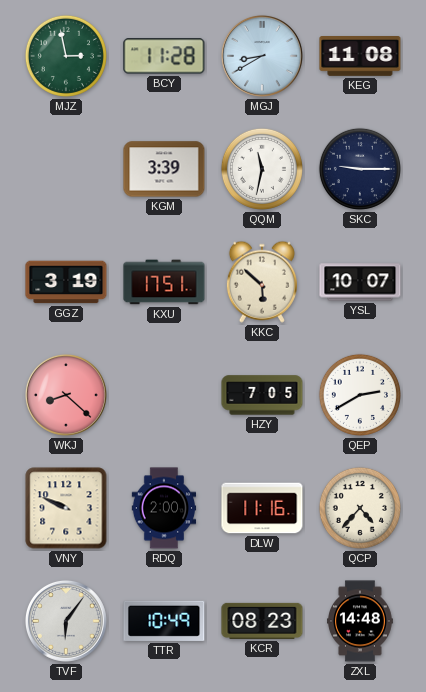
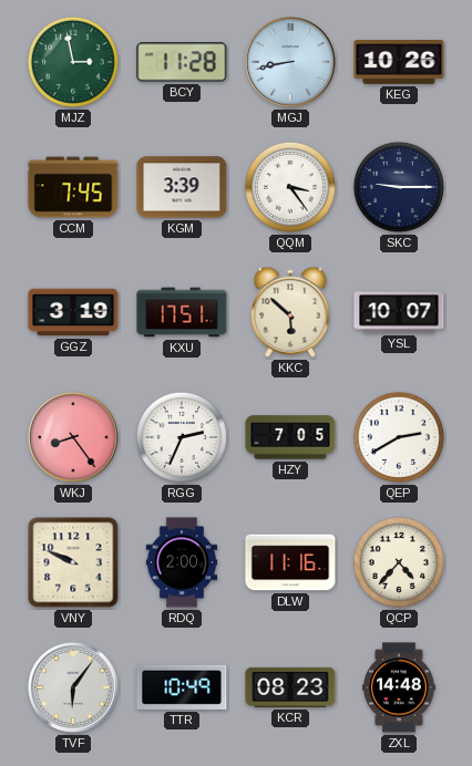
MGJ: 8:40 -> 8:43 (290, 62)
KEG: 11:08 -> 10:26 (399, 63)
CCM: none -> 7:45 (73, 187)
QQM: 11:32 -> 3:24 (290, 187)
WKJ: 8:22 -> 8:24 (73, 437)
RGG: none -> 2:34 (182, 437)
